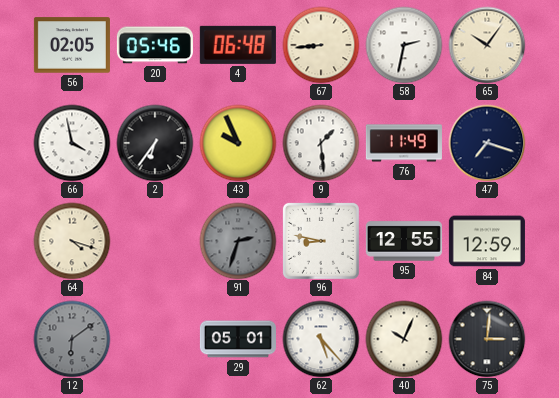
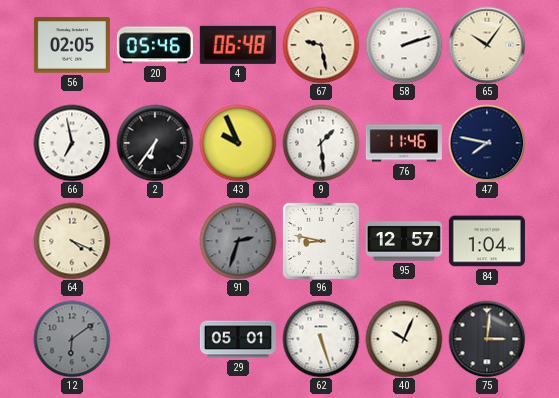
67: 8:44 -> 9:28 (321, 45)
58: 2:32 -> 2:12 (404, 45)
66: 3:58 -> 6:58 (72, 143)
76: 11:49 -> 11:46 (404, 143)
47: 7:18 -> 7:47 (487, 143)
64: 4:18 -> 4:19 (72, 241)
95: 12:55 -> 12:57 (404, 241)
84: 12:59 -> 1:04 (487, 241)
62: 5:23 -> 5:27 (321, 339)
